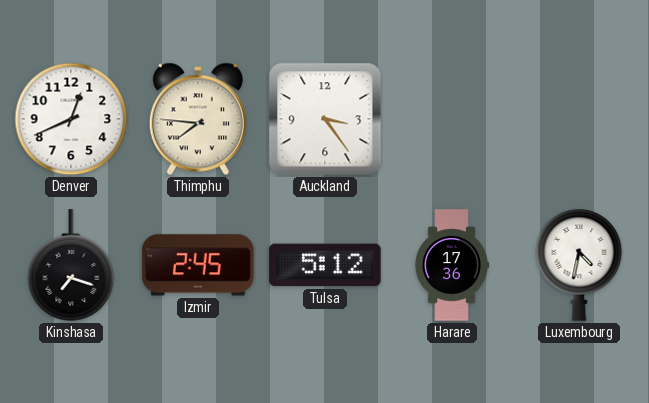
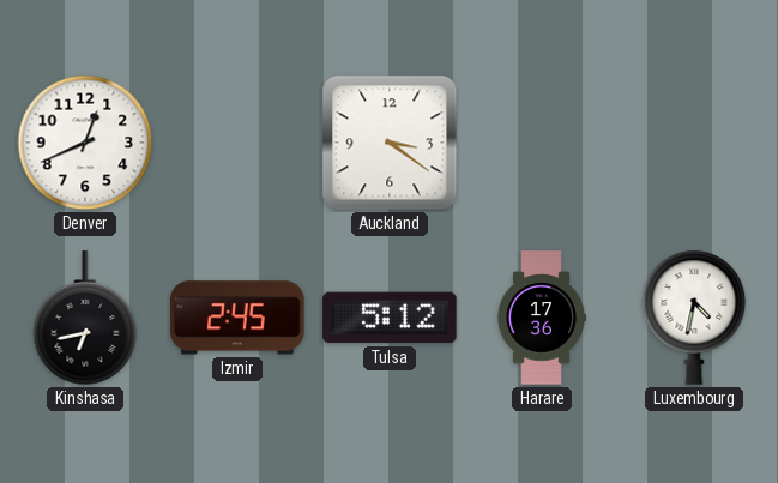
Thimphu: 7:46 -> none (198, 119)
Auckland: 3:24 -> 3:21 (390, 143)
Kinshasa: 7:18 -> 6:43 (85, 319)
